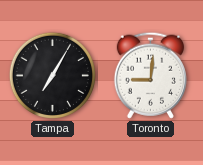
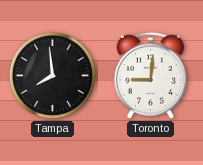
Tampa: 7:05 -> 7:59 (52, 75)
